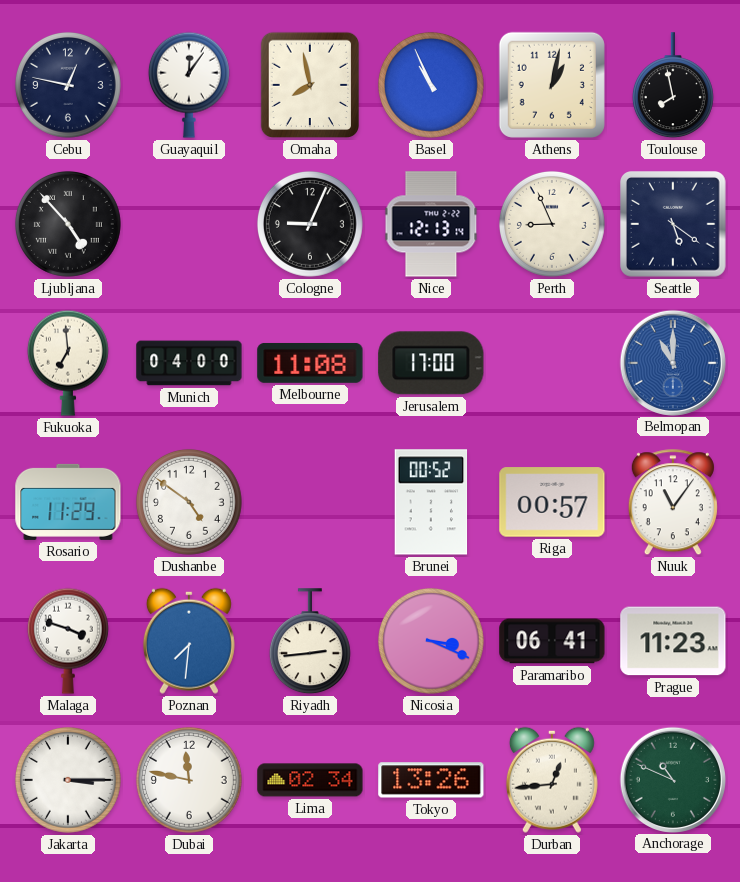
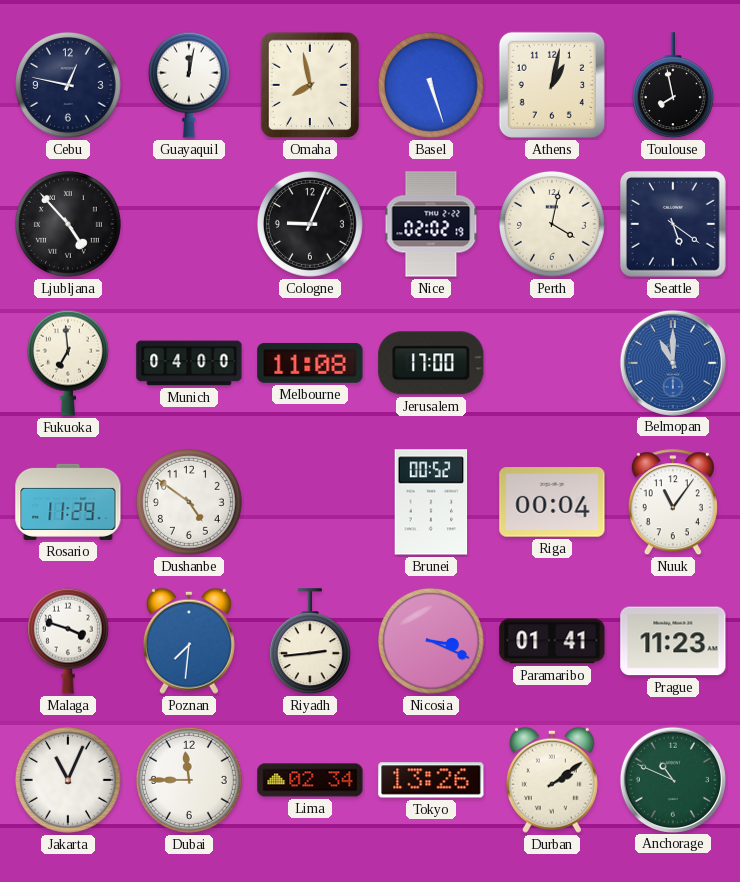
Guayaquil: 12:06 -> 12:02 (189, 85)
Basel: 10:56 -> 5:27 (431, 85)
Nice: 12:13 -> 02:02 (431, 224)
Perth: 8:56 -> 4:02 (552, 224)
Riga: 00:57 -> 00:04 (552, 502)
Paramaribo: 06:41 -> 01:41 (552, 641)
Jakarta: 3:15 -> 11:04 (68, 780)
Dubai: 11:47 -> 11:45 (189, 780)
Durban: 12:44 -> 2:09 (552, 780)
